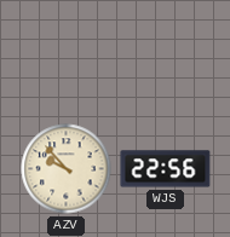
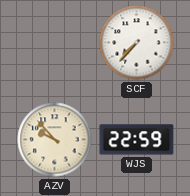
SCF: none -> 7:37 (137, 43)
WJS: 22:56 -> 22:59 (137, 140)
